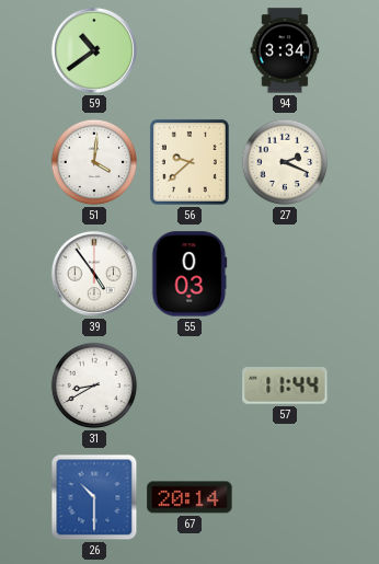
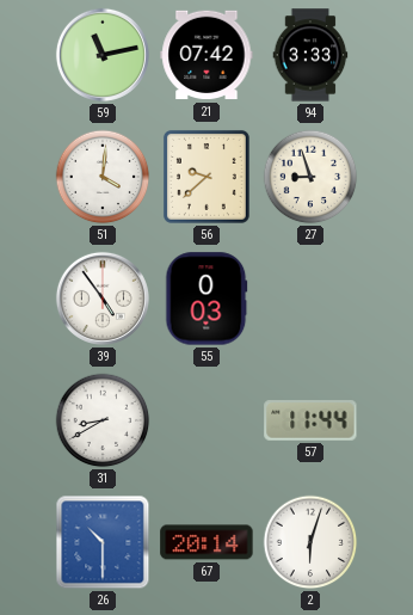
59: 10:39 -> 11:13 (103, 55)
21: none -> 07:42 (207, 55)
94: 3:34 -> 3:33 (310, 55)
27: 2:19 -> 8:57 (310, 177)
2: none -> 6:03 (310, 542)
